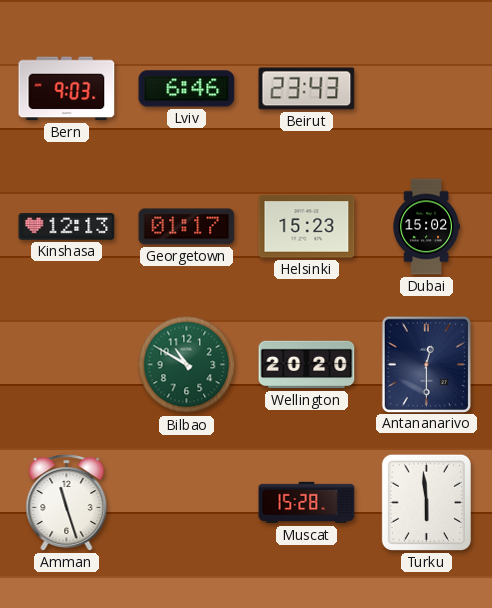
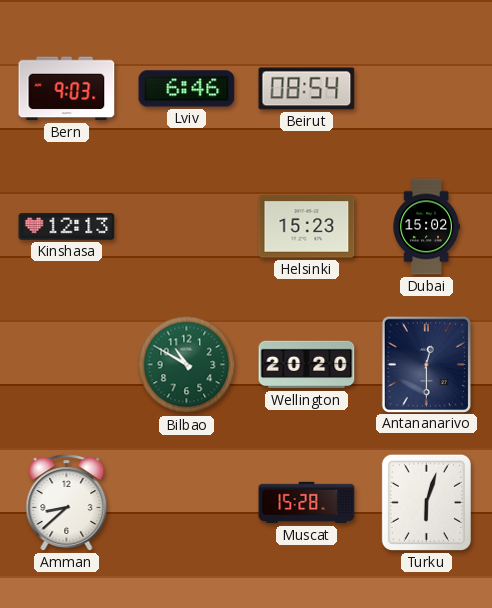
Beirut: 23:43 -> 08:54 (307, 89)
Georgetown: 01:17 -> none (187, 227)
Amman: 11:27 -> 8:38 (67, 503)
Turku: 5:59 -> 6:03 (426, 502)
